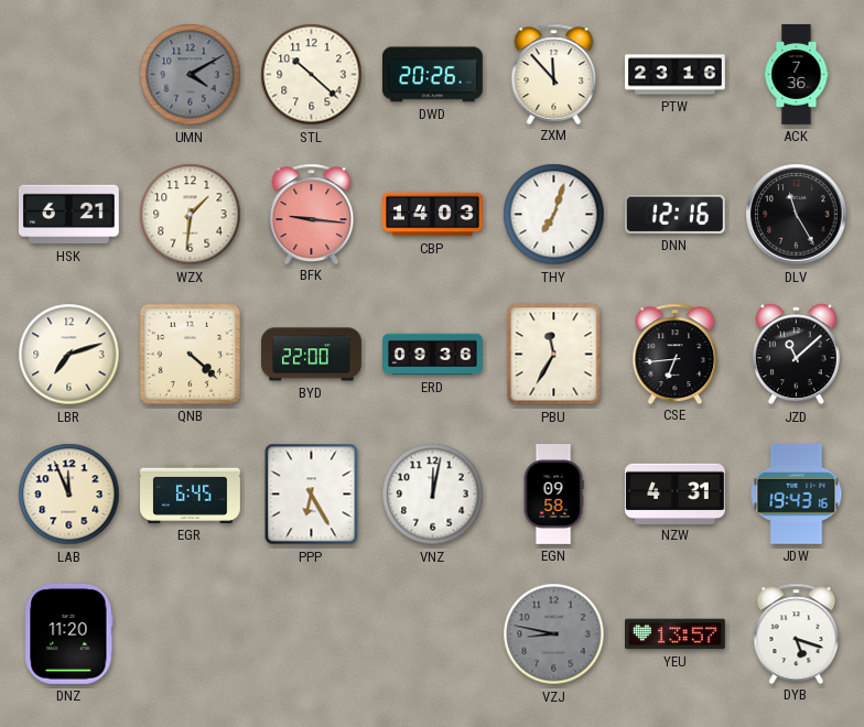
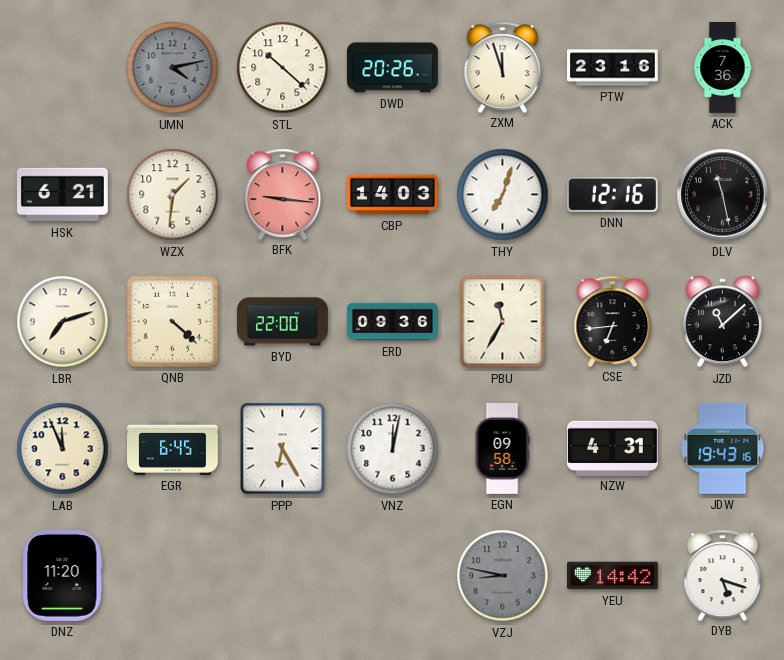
UMN: 4:10 -> 4:13 (173, 68)
ZXM: 11:53 -> 11:57 (503, 67)
DLV: 11:25 -> 11:28 (723, 195)
YEU: 13:57 -> 14:42 (613, 576)
